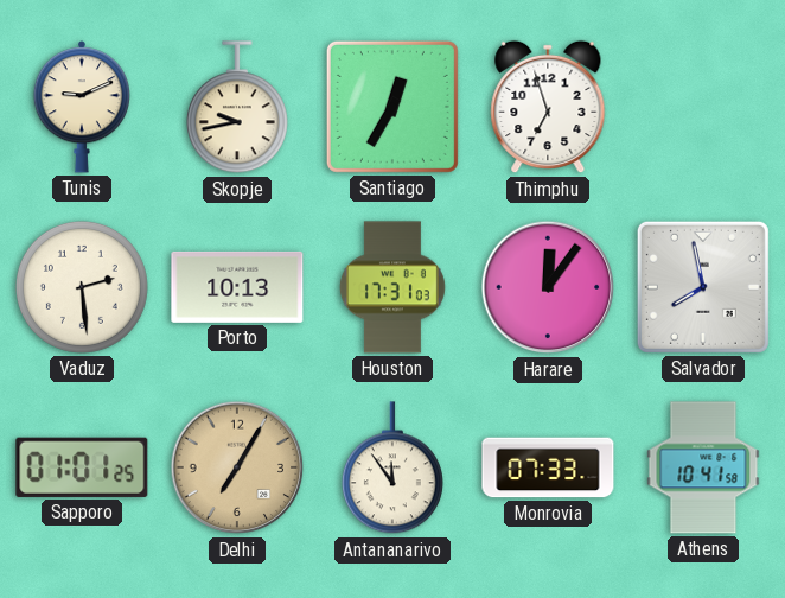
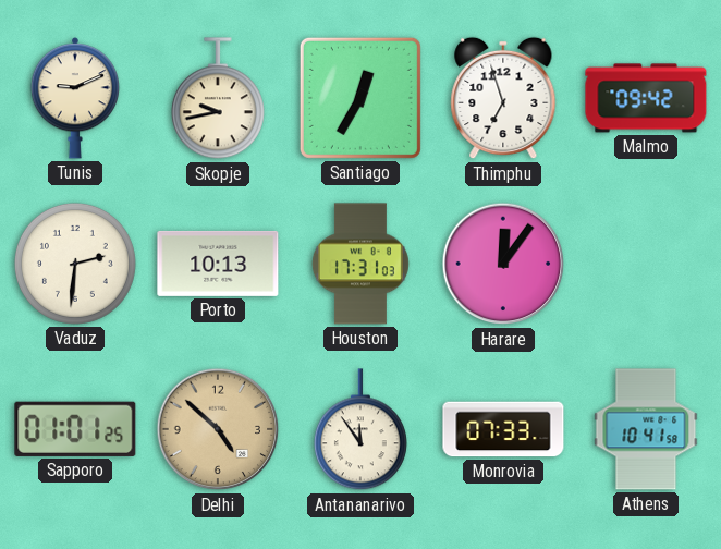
Malmo: none -> 09:42 (646, 98)
Vaduz: 2:29 -> 2:31 (75, 264)
Salvador: 7:58 -> none (703, 287)
Delhi: 7:05 -> 4:52 (218, 429)
